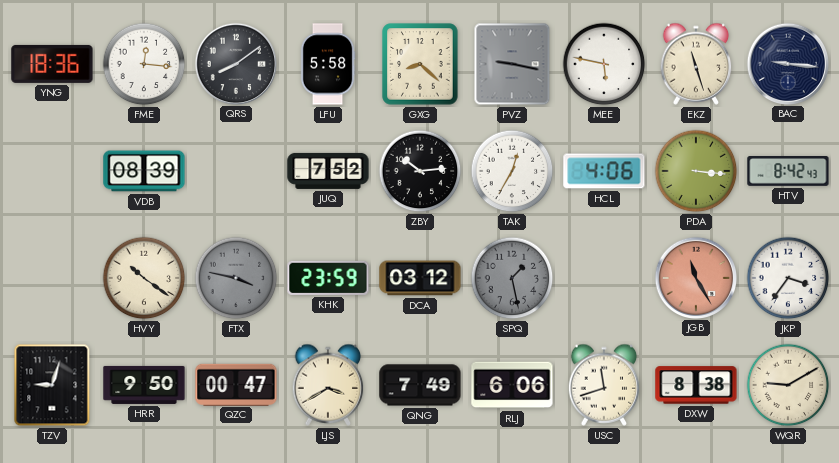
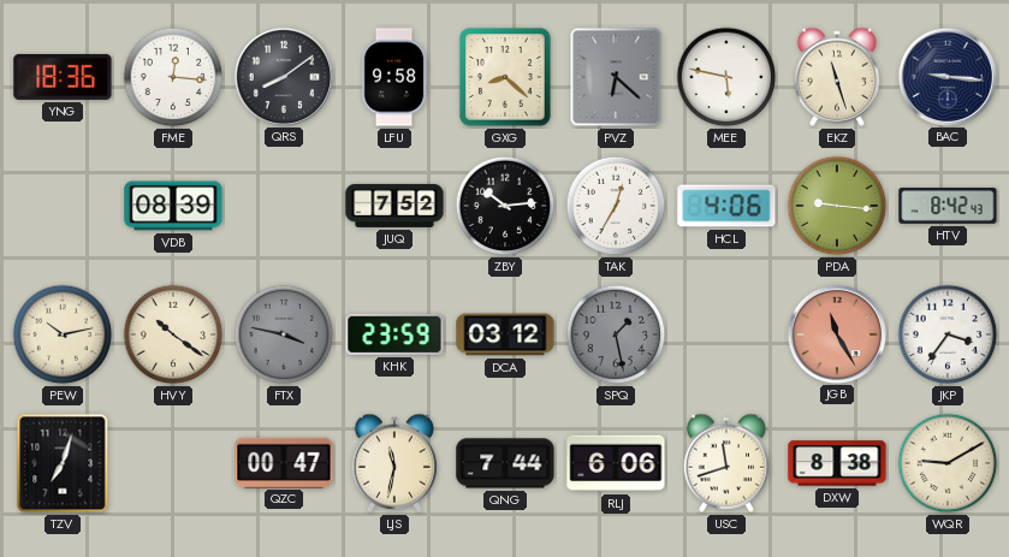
LFU: 5:58 -> 9:58 (394, 77)
PVZ: 9:17 -> 6:22 (616, 77)
PDA: 3:16 -> 9:16 (837, 206)
PEW: none -> 10:13 (63, 334)
TZV: 9:03 -> 7:03 (63, 463)
HRR: 9:50 -> none (144, 385)
LJS: 3:40 -> 11:32 (394, 463)
QNG: 7:49 -> 7:44 (505, 463)
